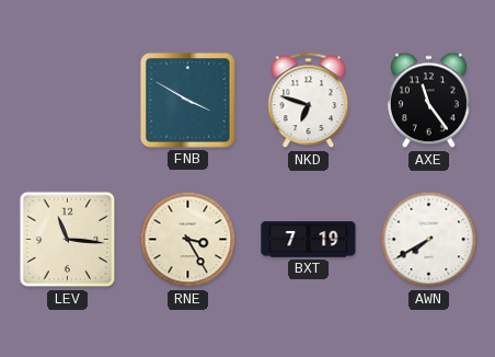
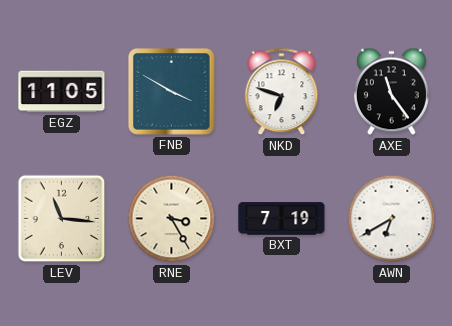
EGZ: none -> 11:05 (62, 92)
AWN: 7:40 -> 6:40 (392, 219)
